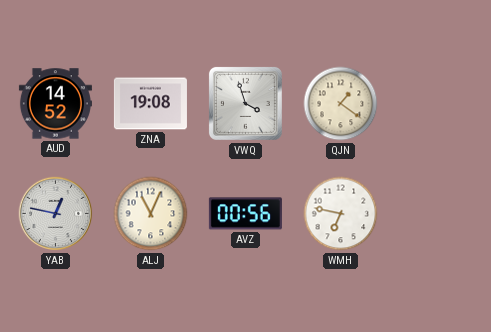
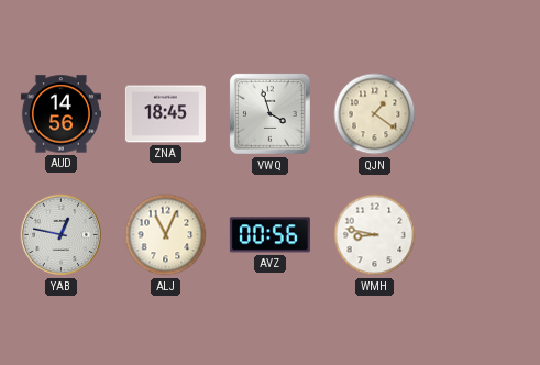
AUD: 14:52 -> 14:56 (60, 114)
ZNA: 19:08 -> 18:45 (165, 114)
WMH: 6:47 -> 8:47 (375, 235)
